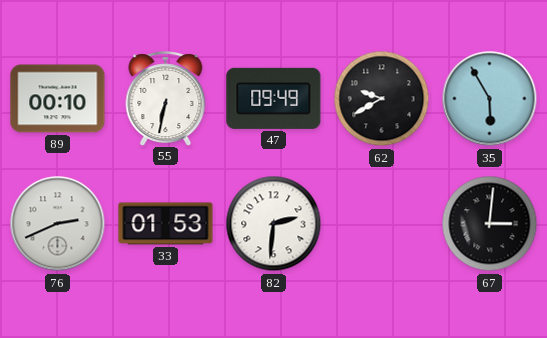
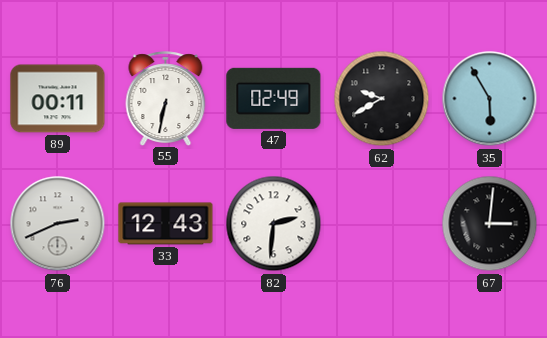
89: 00:10 -> 00:11 (58, 99)
47: 09:49 -> 02:49 (274, 98)
33: 01:53 -> 12:43 (166, 224)
